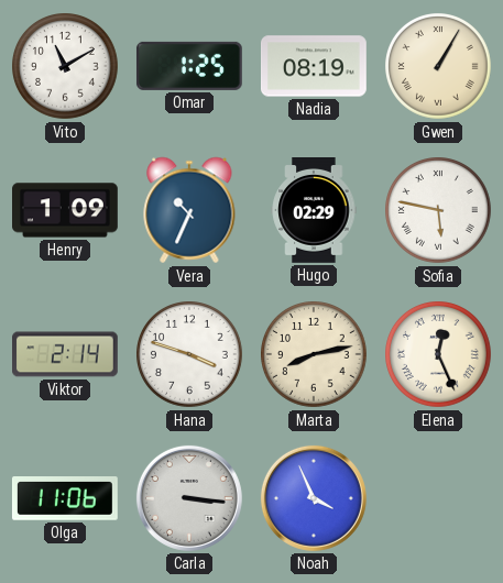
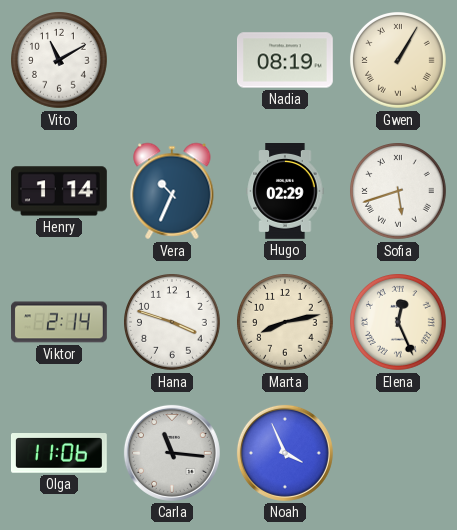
Omar: 1:25 -> none (189, 66)
Henry: 1:09 -> 1:14 (60, 191)
Sofia: 5:47 -> 5:42 (399, 192)
Carla: 3:16 -> 11:16 (172, 453)
